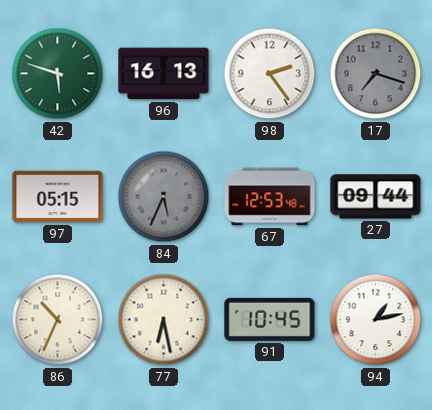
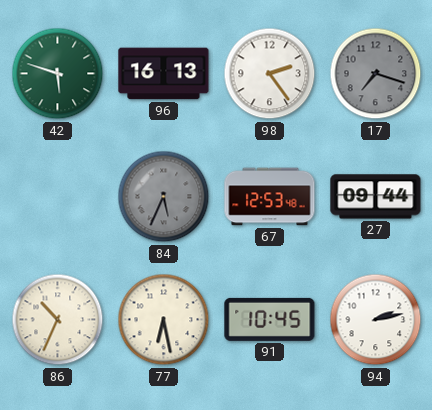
97: 05:15 -> none (58, 197)
94: 1:13 -> 2:13 (376, 320)
